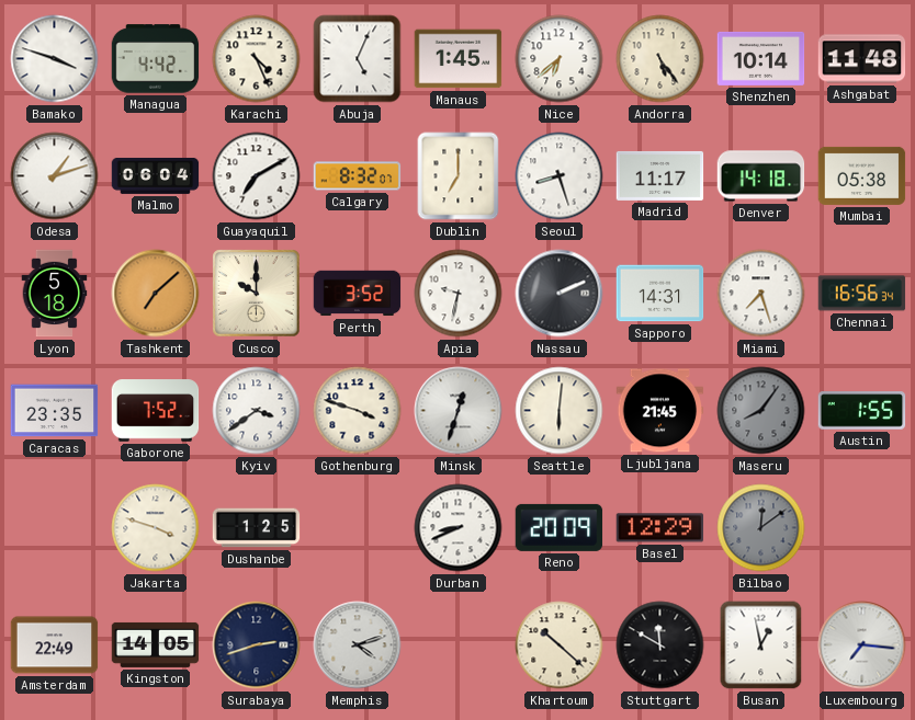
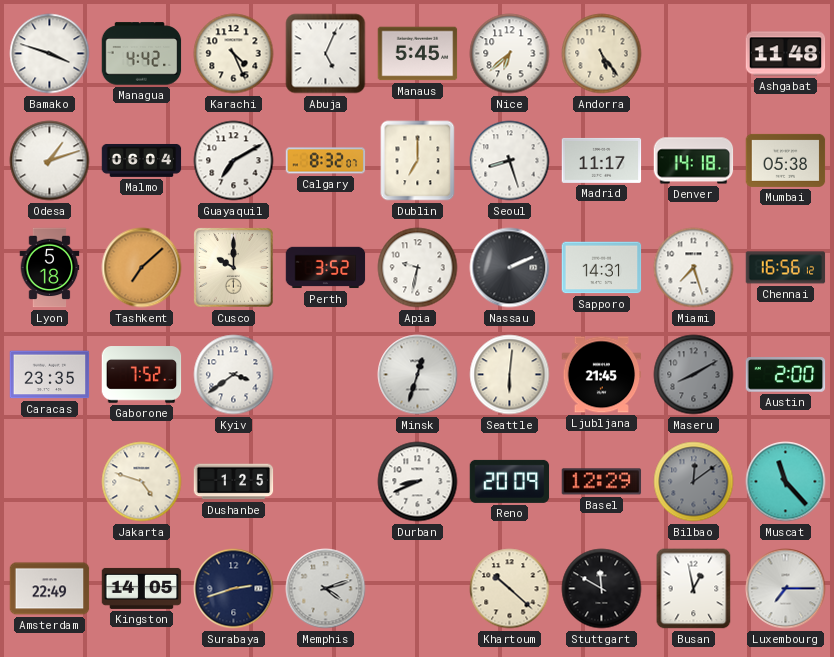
Manaus: 1:45 -> 5:45 (418, 54)
Shenzhen: 10:14 -> none (761, 58)
Chennai: 16:56:34 -> 16:56:12 (786, 268)
Gothenburg: 3:48 -> none (358, 411)
Maseru: 8:06 -> 8:10 (694, 375)
Austin: 1:55 -> 2:00 (786, 375)
Jakarta: 3:48 -> 4:48 (142, 482)
Muscat: none -> 11:23 (786, 482)
Luxembourg: 7:16 -> 7:15 (786, 589)
